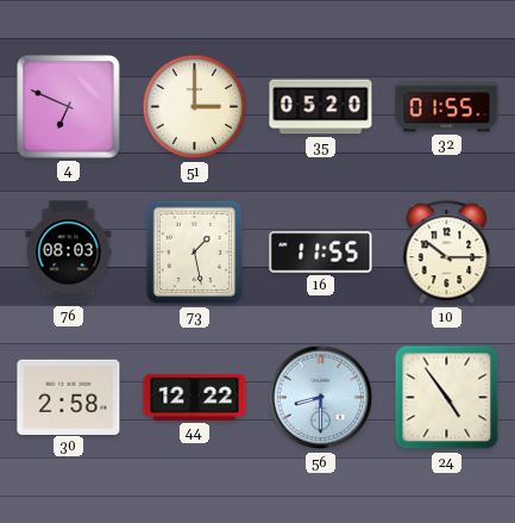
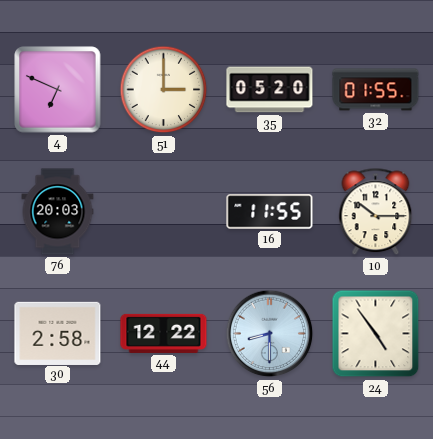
76: 08:03 -> 20:03 (58, 212)
73: 1:28 -> none (195, 253)
